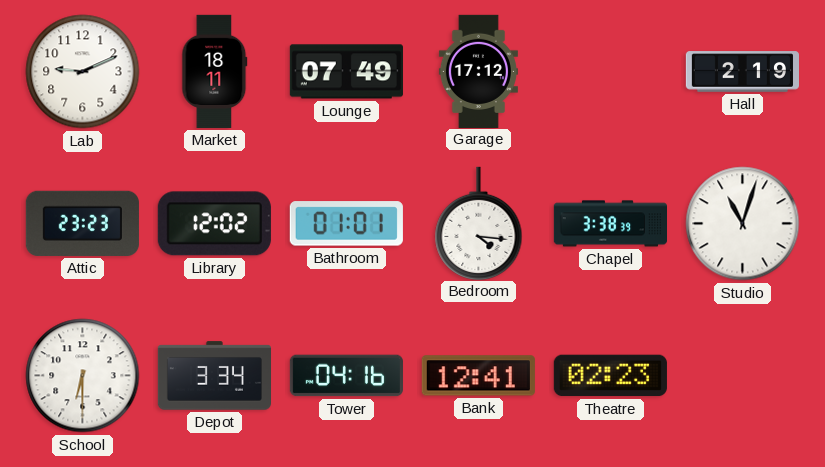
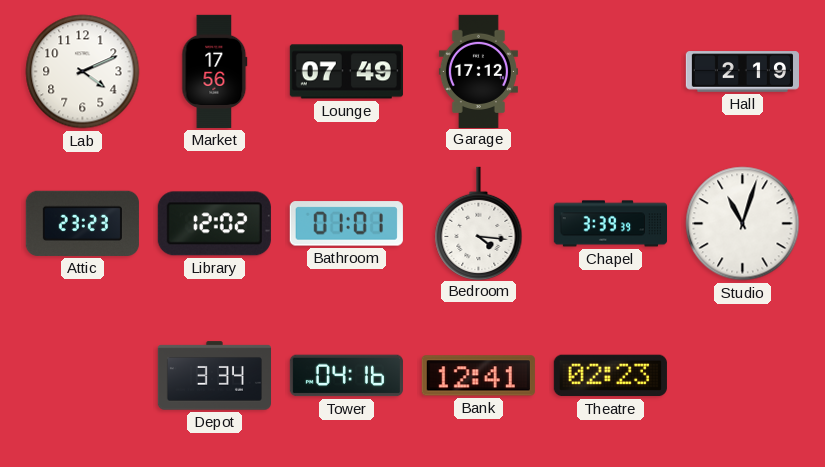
Lab: 9:11 -> 4:11 (83, 72)
Market: 18:11 -> 17:56 (215, 71)
Chapel: 3:38 -> 3:39 (610, 224)
School: 6:30 -> none (83, 376)
